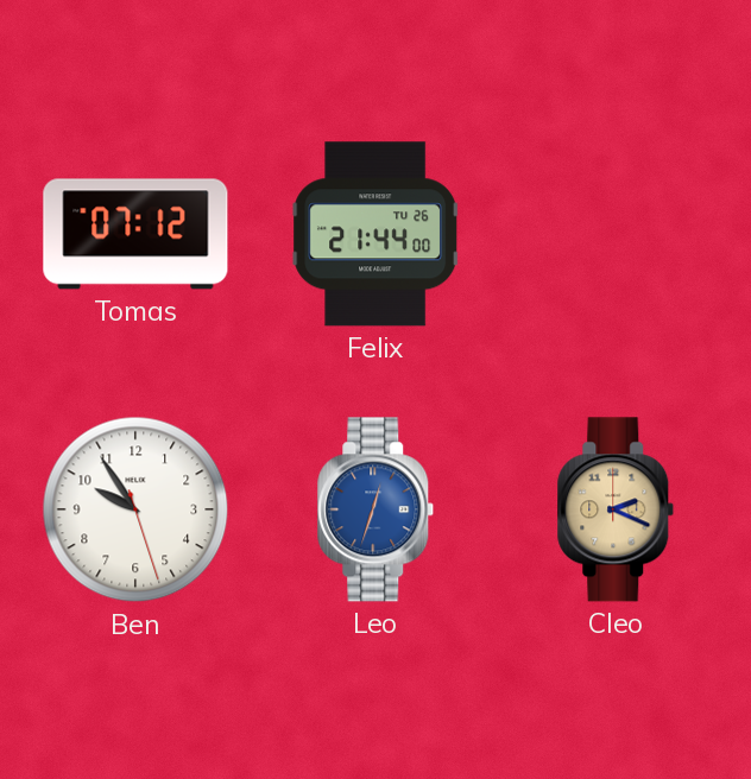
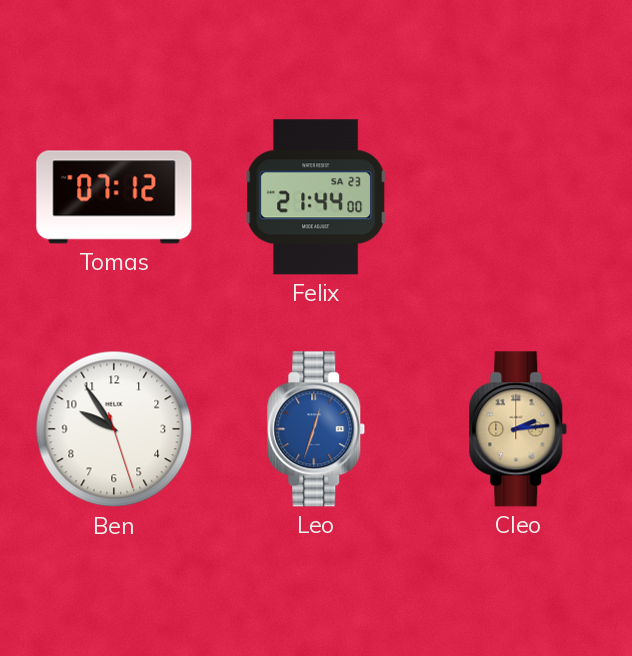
Felix date: TU 26 -> SA 23 (316, 197)
Cleo: 2:19 -> 2:14 (518, 429)
